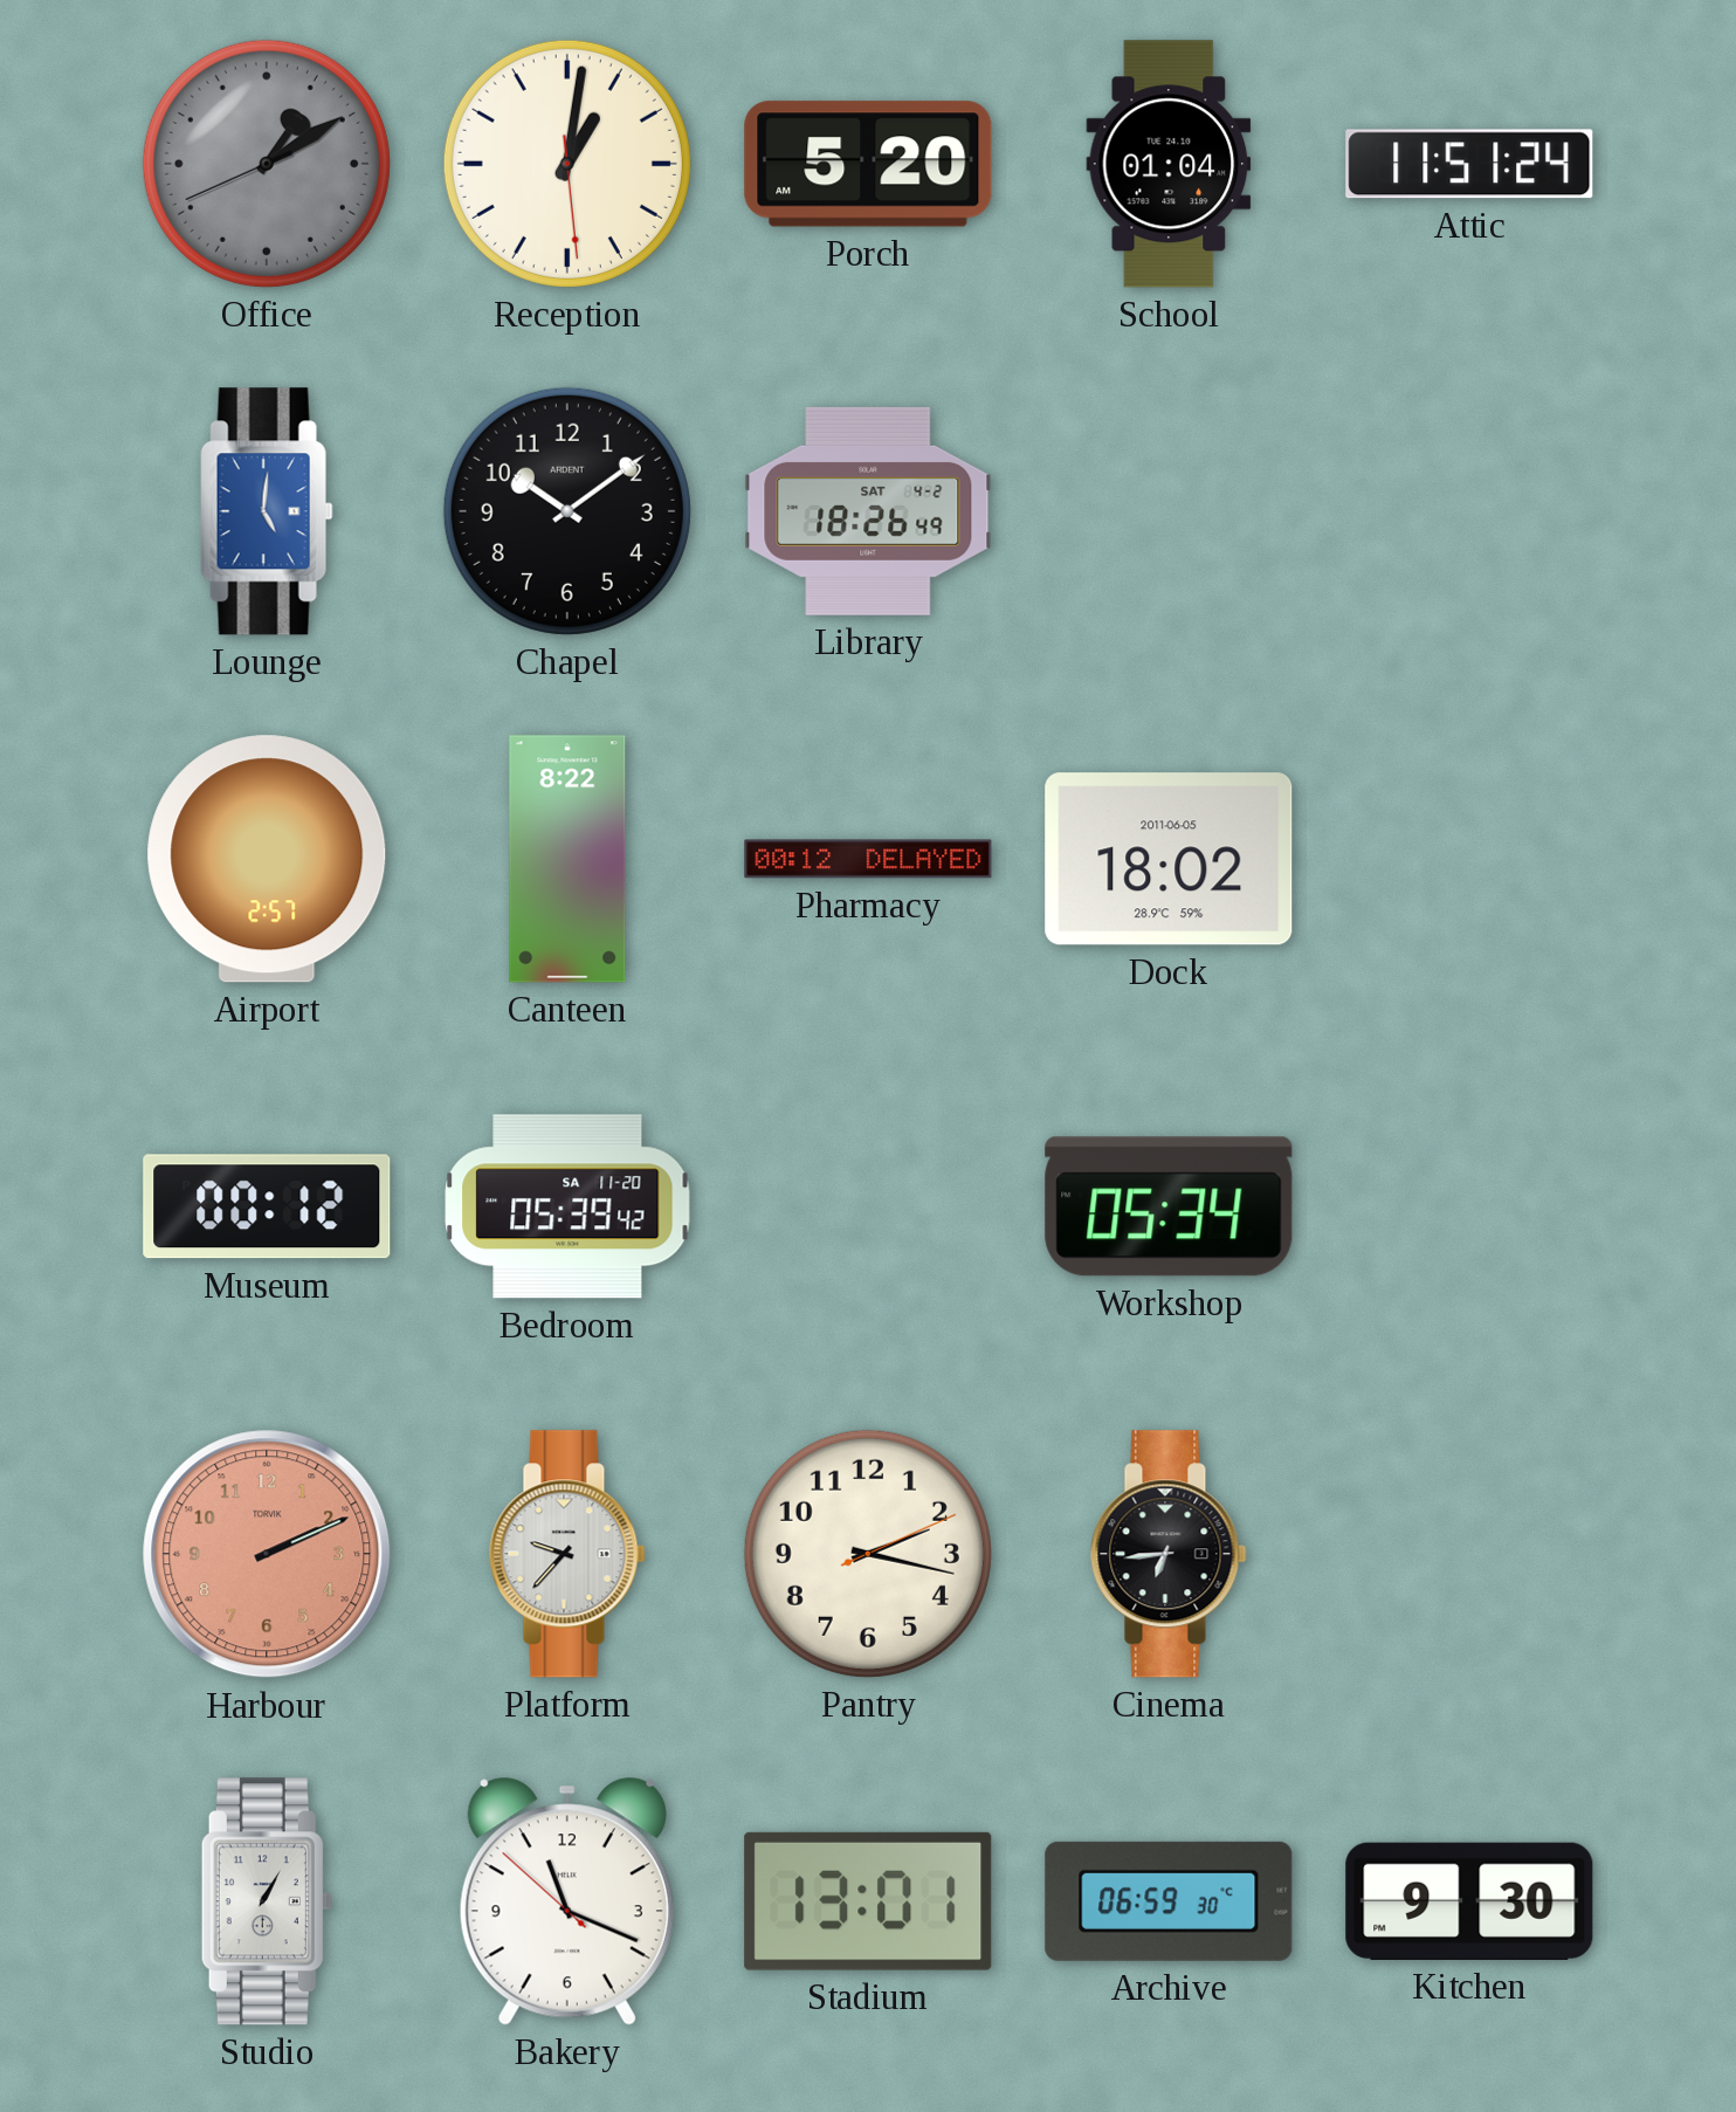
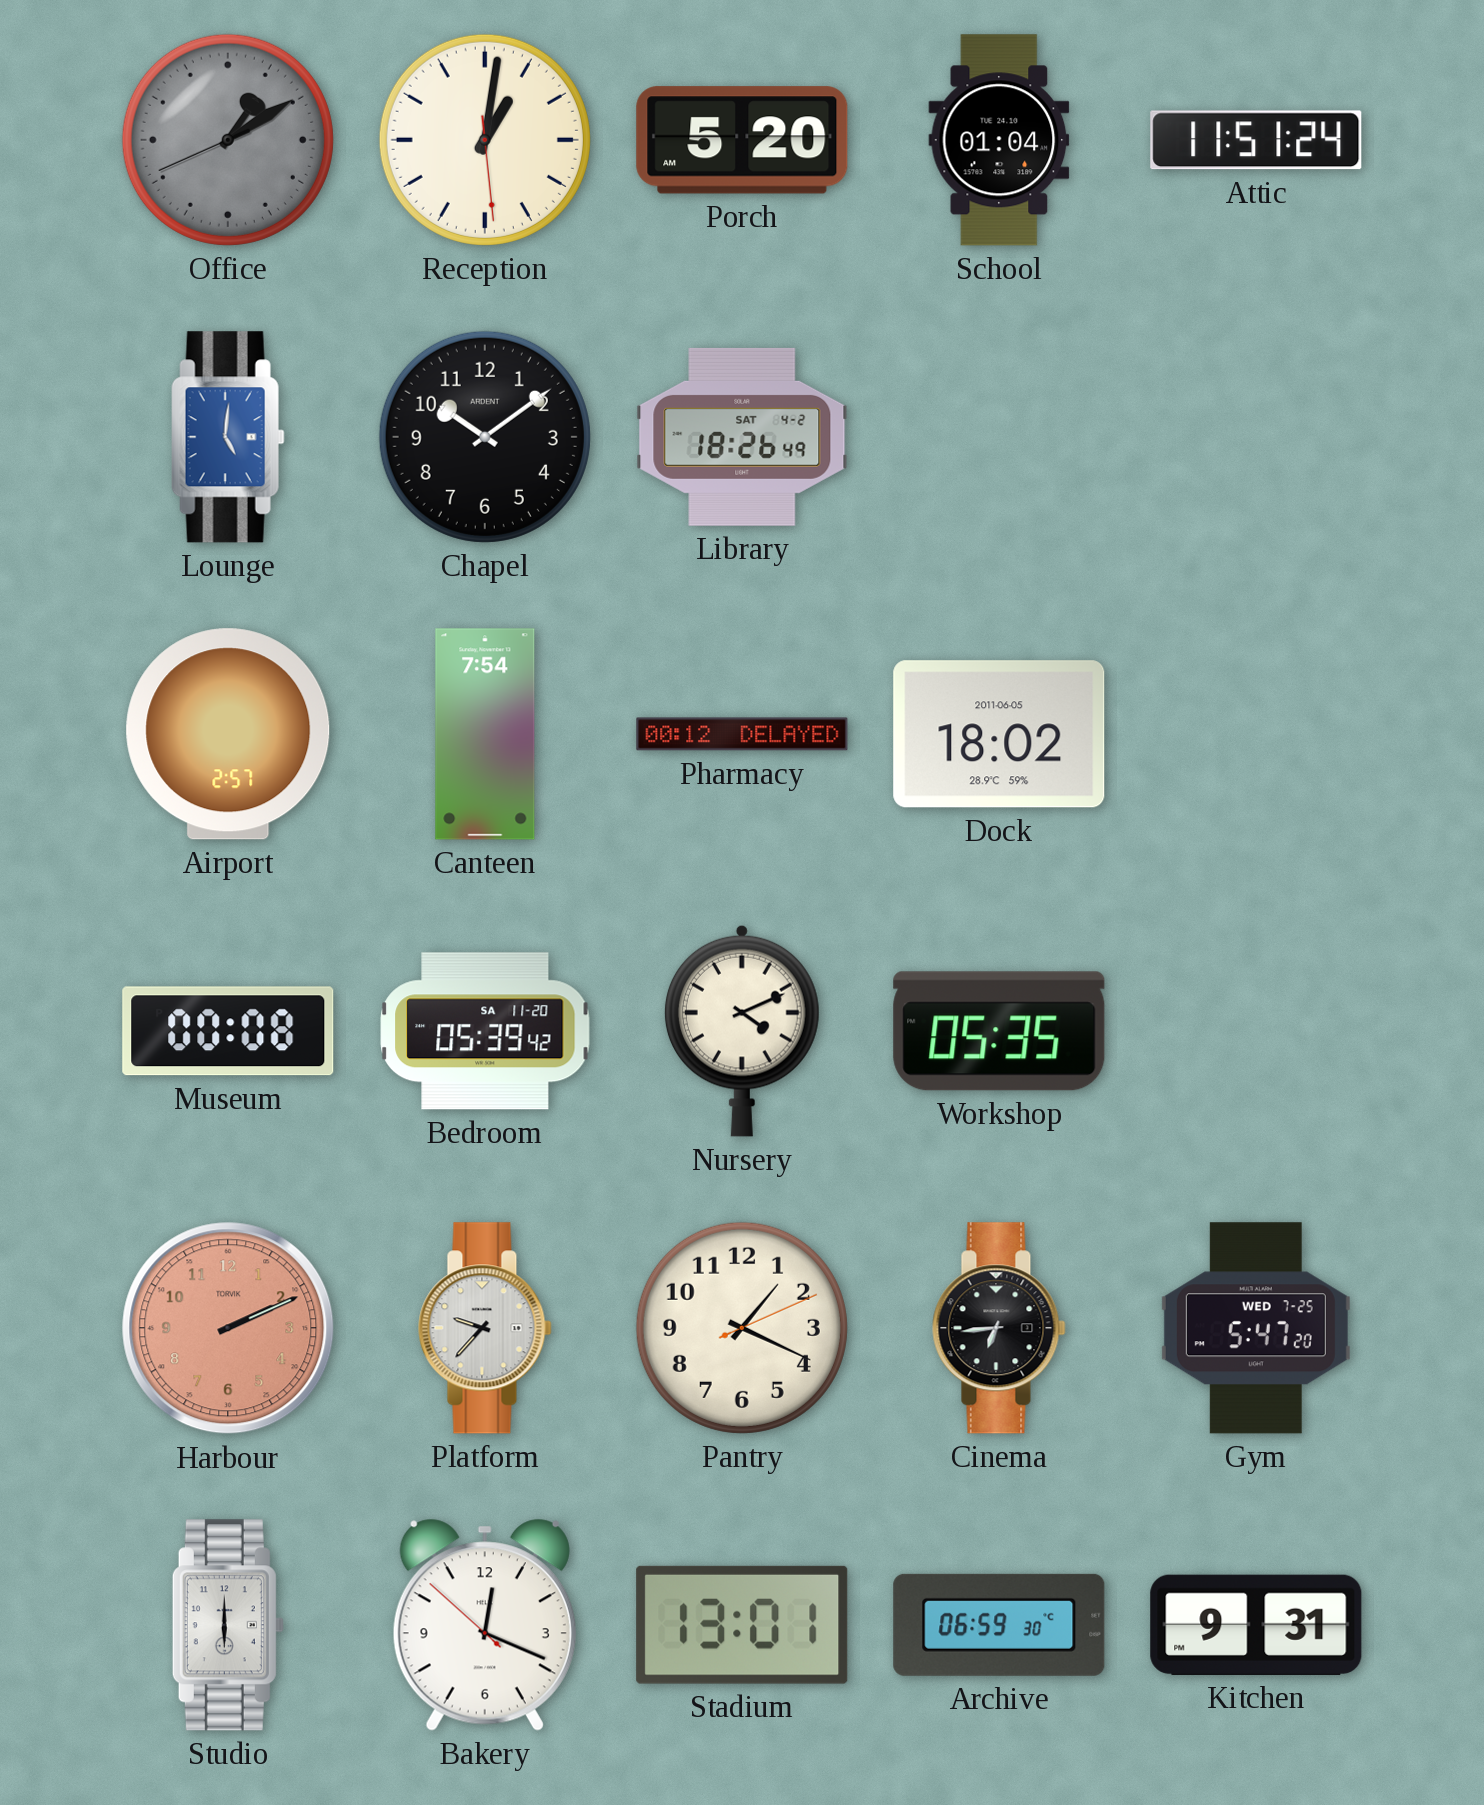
Canteen: 8:22 -> 7:54 (485, 734)
Museum: 00:12 -> 00:08 (228, 1031)
Nursery: none -> 4:11 (742, 1031)
Workshop: 05:34 -> 05:35 (999, 1031)
Pantry: 2:17 -> 1:19 (742, 1328)
Gym: none -> 5:47 (1256, 1328)
Studio: 1:05 -> 6:00 (228, 1625)
Bakery: 11:18 -> 12:18 (485, 1625)
Kitchen: 9:30 -> 9:31 (1256, 1625)
